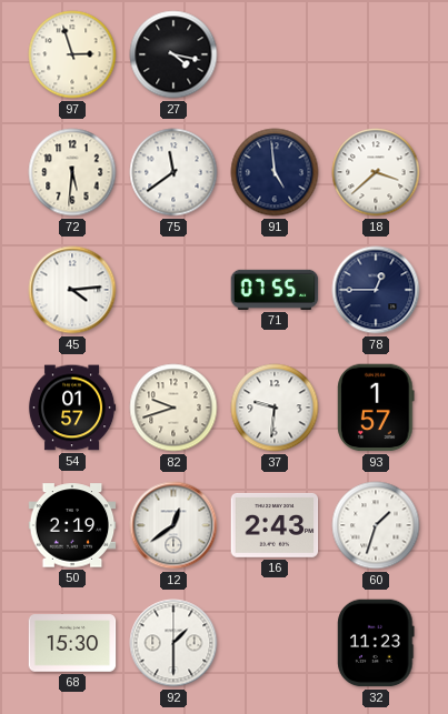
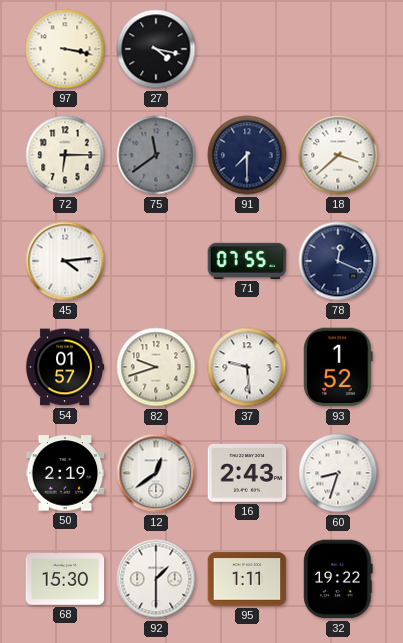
97: 2:57 -> 3:17 (65, 49)
72: 5:31 -> 6:15 (65, 155)
75 dial: white -> grey (156, 155)
91: 4:59 -> 7:30 (247, 155)
78: 12:45 -> 12:19 (338, 261)
37: 9:31 -> 9:29 (247, 367)
93: 1:57 -> 1:52 (338, 367)
60: 1:33 -> 8:33 (338, 473)
95: none -> 1:11 (247, 579)
32: 11:23 -> 19:22 (338, 579)
